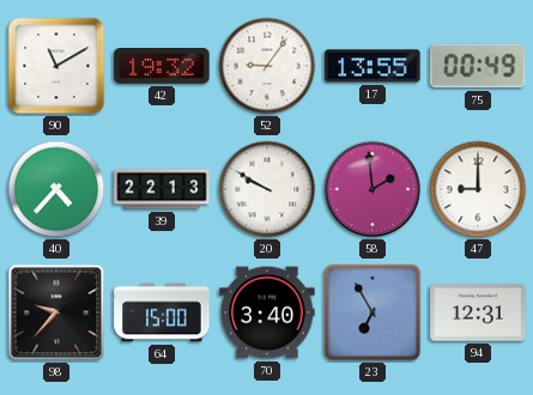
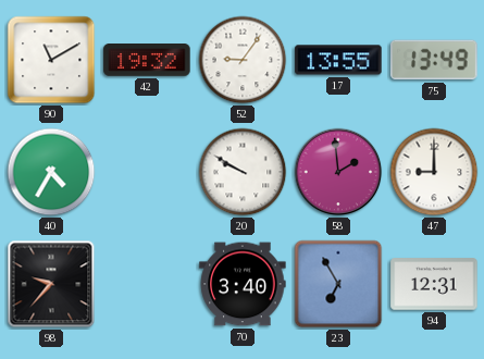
75: 00:49 -> 13:49 (434, 60)
40: 4:37 -> 4:35 (51, 172)
39: 22:13 -> none (162, 189)
64: 15:00 -> none (162, 312)
